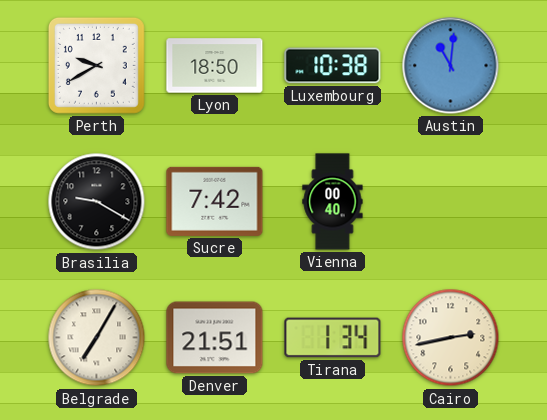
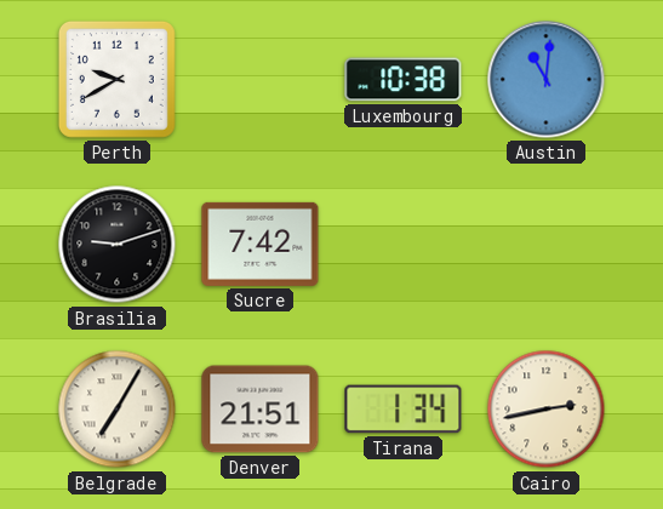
Lyon: 18:50 -> none (215, 66)
Brasilia: 9:20 -> 9:12 (118, 245)
Vienna: 00:40 -> none (333, 202)
